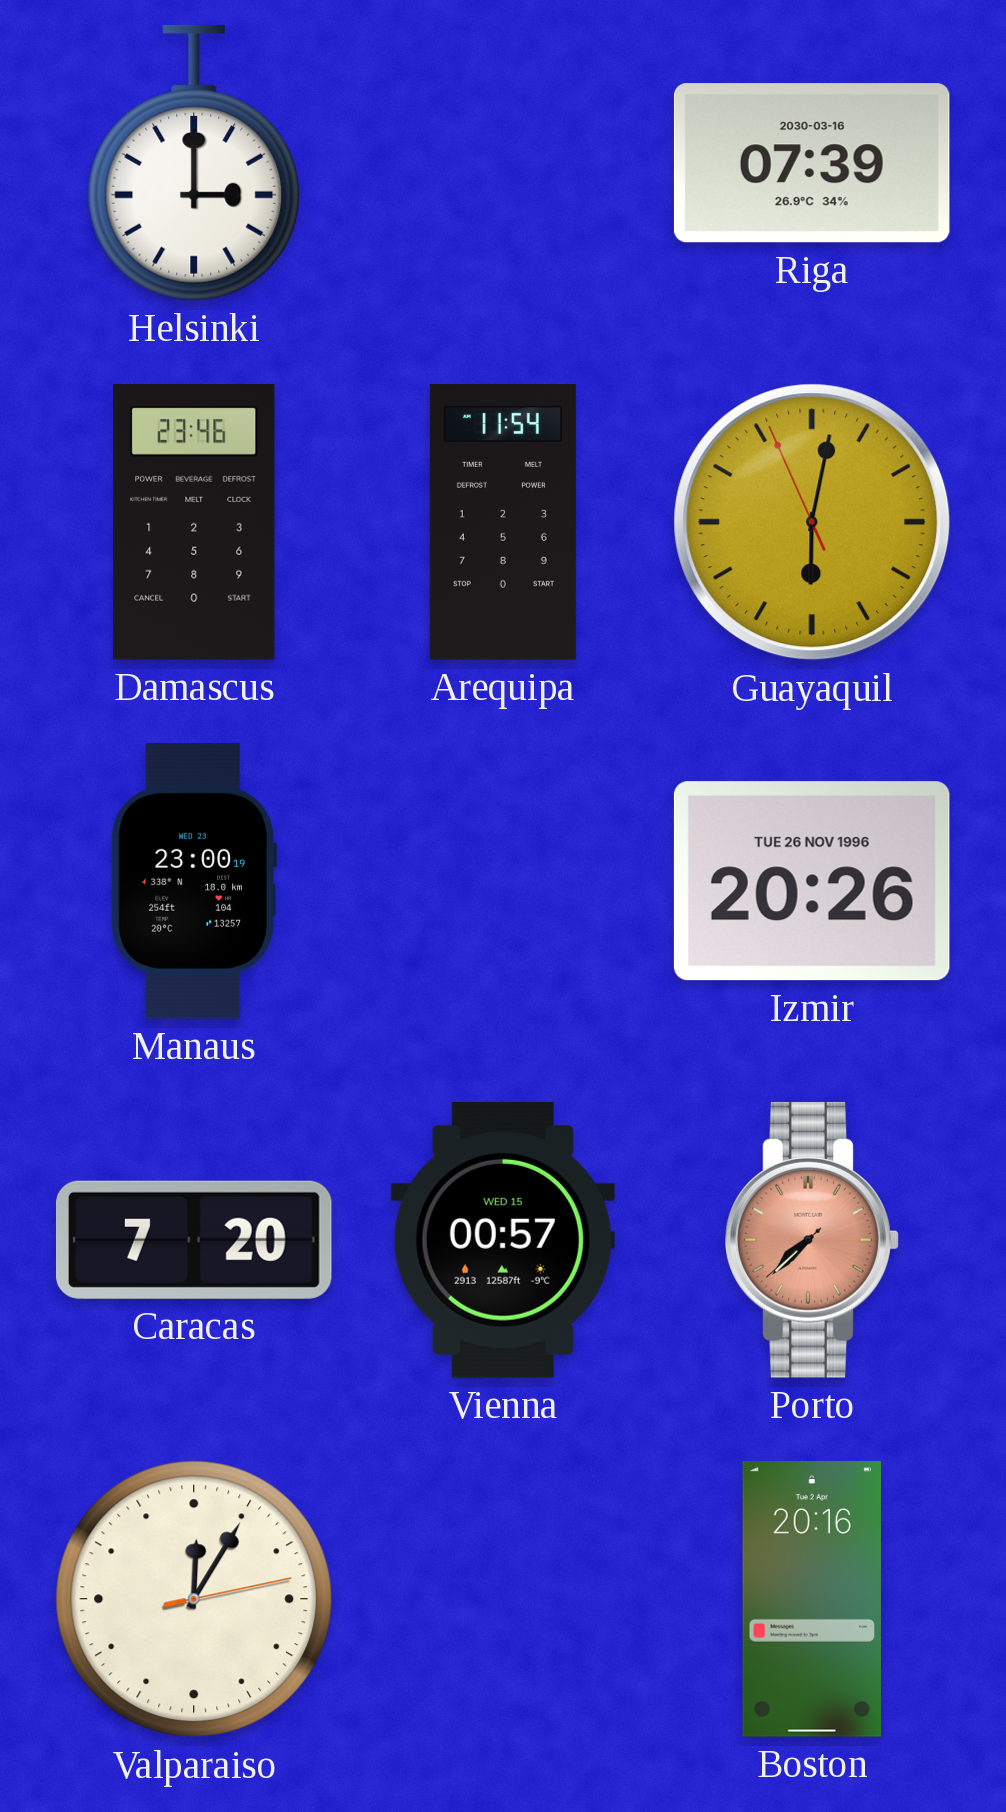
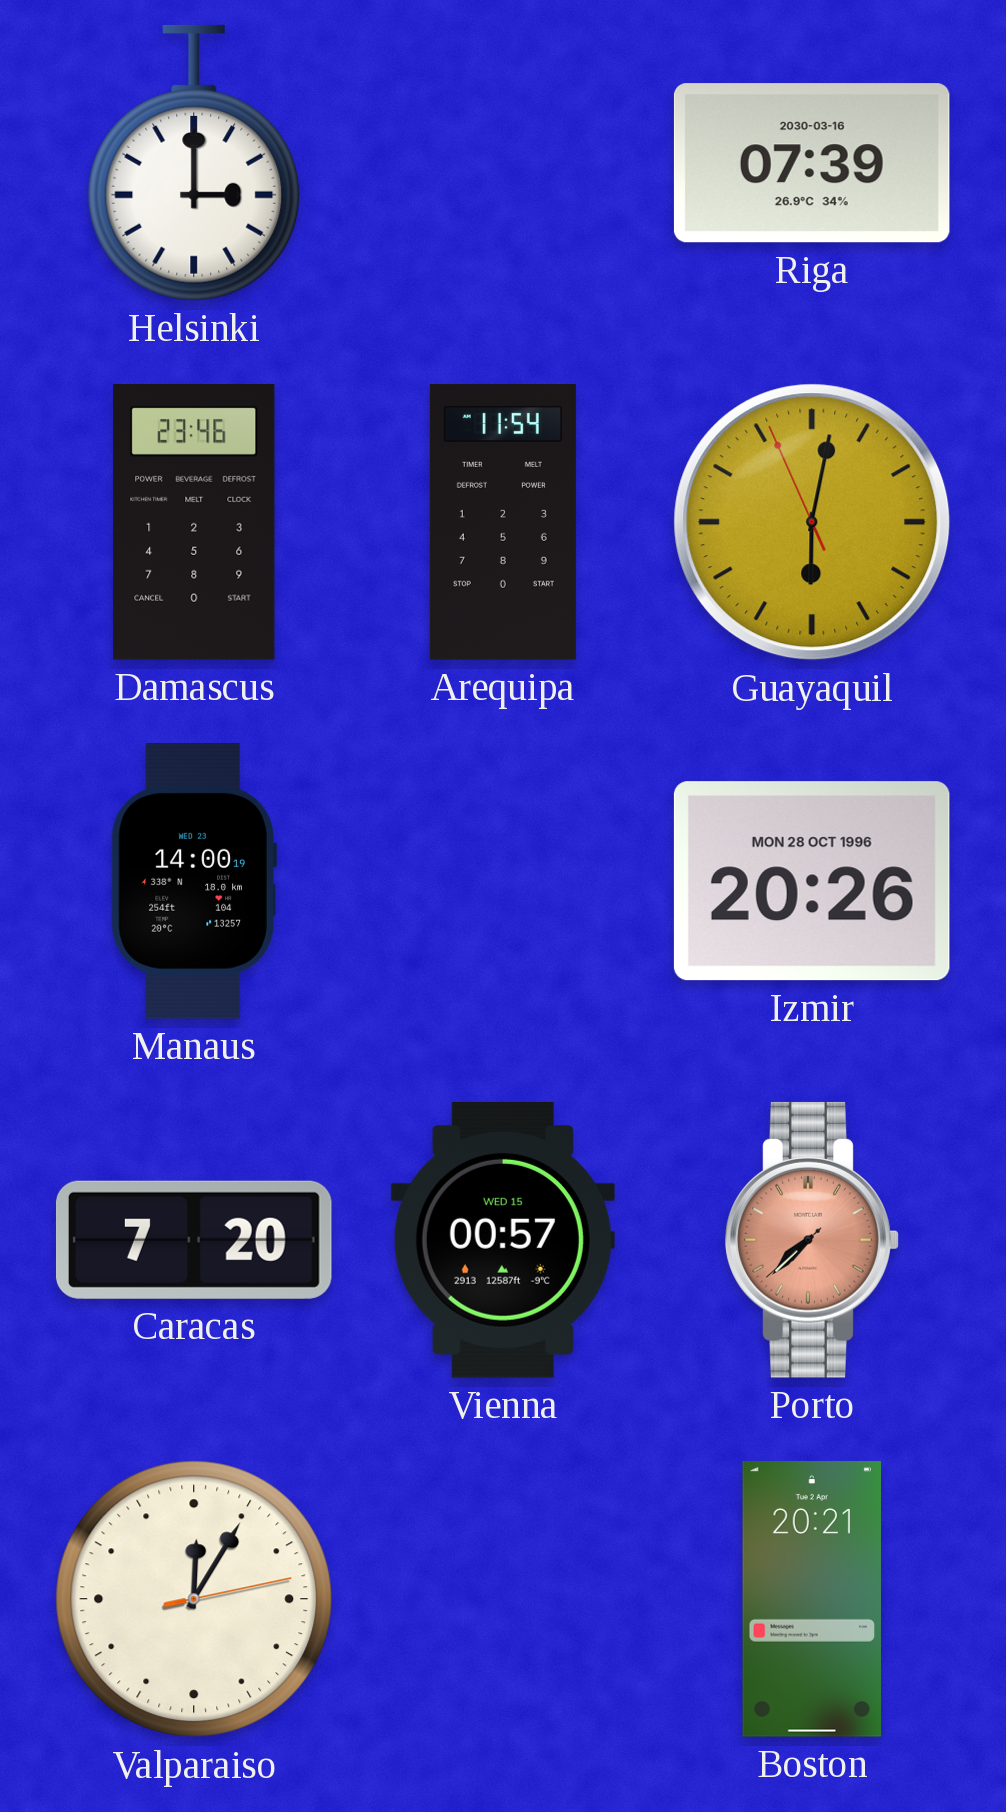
Manaus: 23:00 -> 14:00 (194, 882)
Izmir date: TUE 26 NOV 1996 -> MON 28 OCT 1996 (812, 881)
Boston: 20:16 -> 20:21 (811, 1600)
